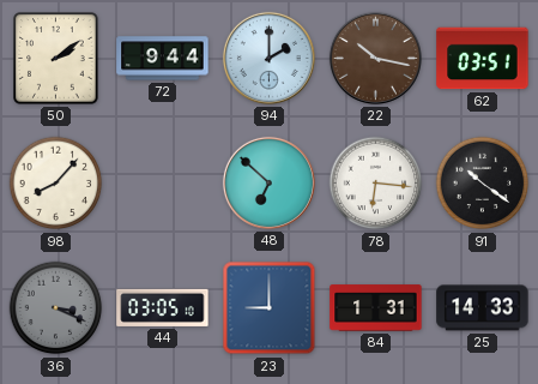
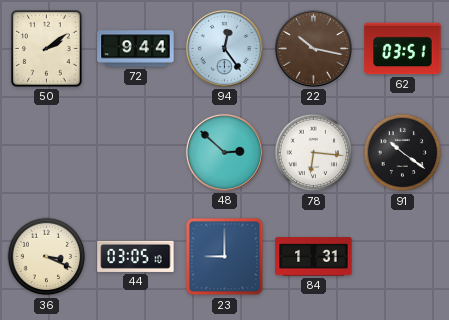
94: 2:00 -> 12:24 (224, 48)
98: 8:07 -> none (56, 184)
48: 6:52 -> 2:52 (224, 152)
36 dial: grey -> cream (47, 257)
25: 14:33 -> none (483, 308)
